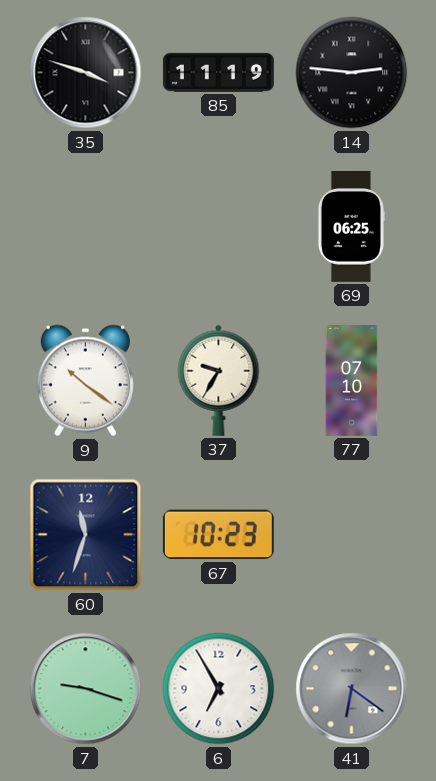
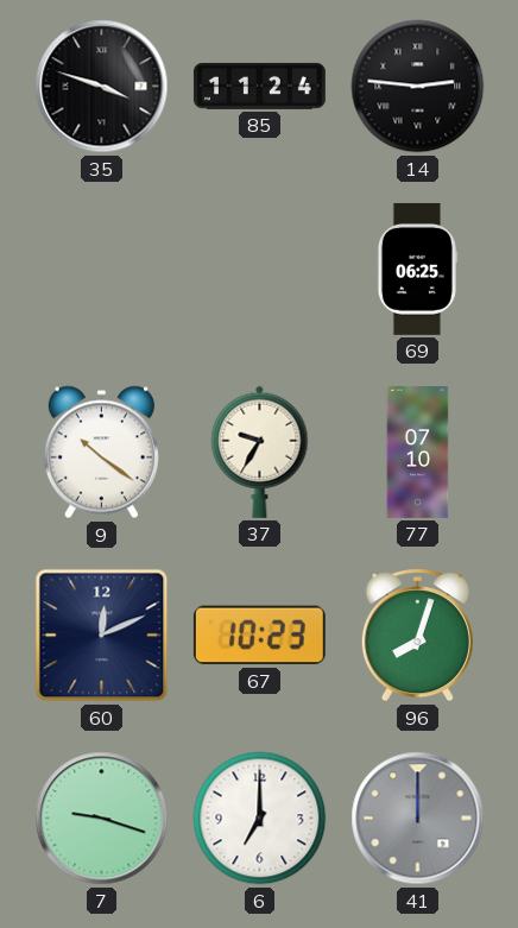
85: 11:19 -> 11:24 (259, 86)
60: 11:33 -> 12:11 (102, 636)
96: none -> 8:03 (417, 636)
6: 6:55 -> 7:00 (260, 819)
41: 6:21 -> 12:00 (418, 819)
